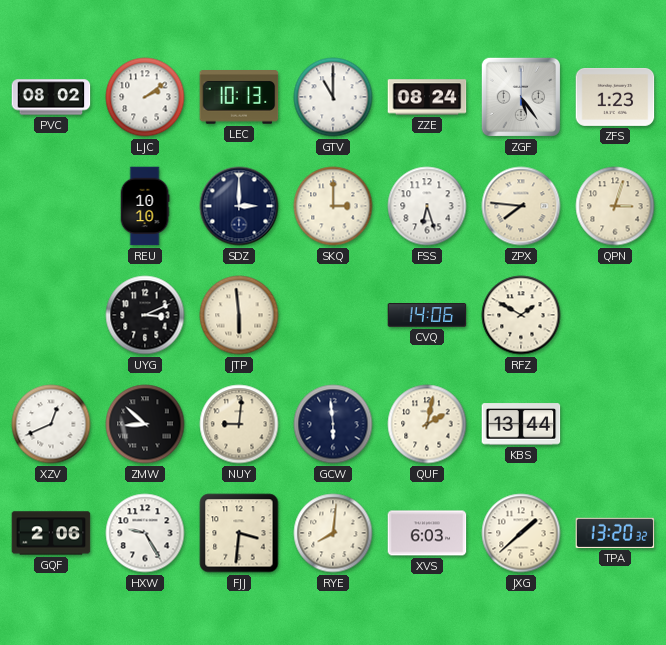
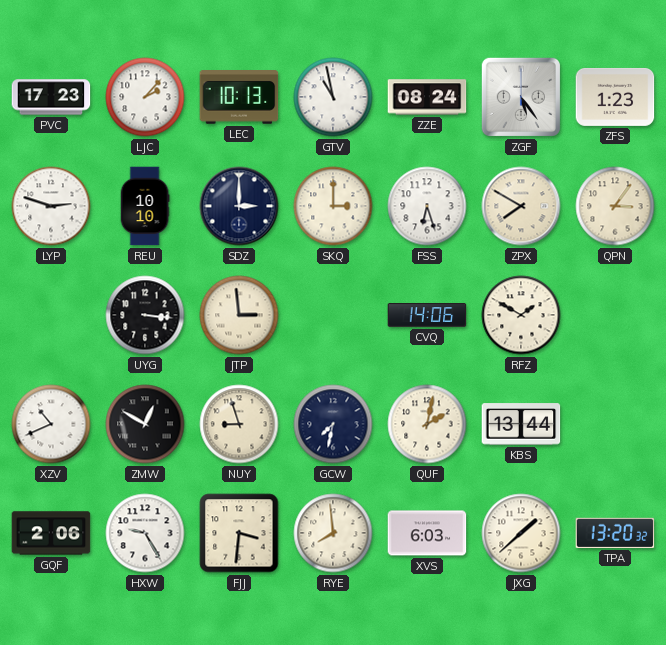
PVC: 08:02 -> 17:23 (51, 97)
LJC: 2:09 -> 2:07 (145, 97)
GTV: 11:00 -> 10:58 (333, 97)
LYP: none -> 2:48 (51, 206)
ZPX: 7:46 -> 7:50 (521, 206)
QPN: 3:03 -> 3:06 (615, 206)
UYG: 3:11 -> 3:16 (145, 315)
JTP: 5:59 -> 2:59 (239, 315)
XZV: 12:41 -> 10:41 (51, 424)
ZMW: 8:52 -> 12:50 (145, 424)
NUY: 9:01 -> 8:57 (239, 424)
GCW: 5:59 -> 7:32 (333, 424)
RYE: 8:01 -> 7:59 (333, 533)
